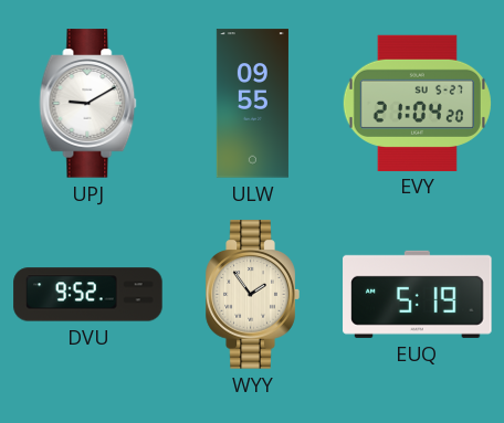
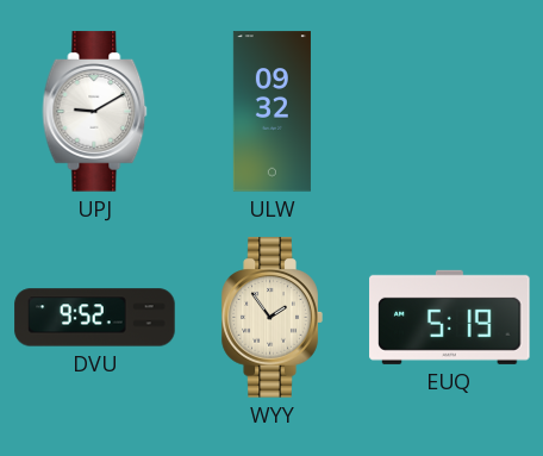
ULW: 09:55 -> 09:32 (271, 112)
EVY: 21:04 -> none (417, 103)
